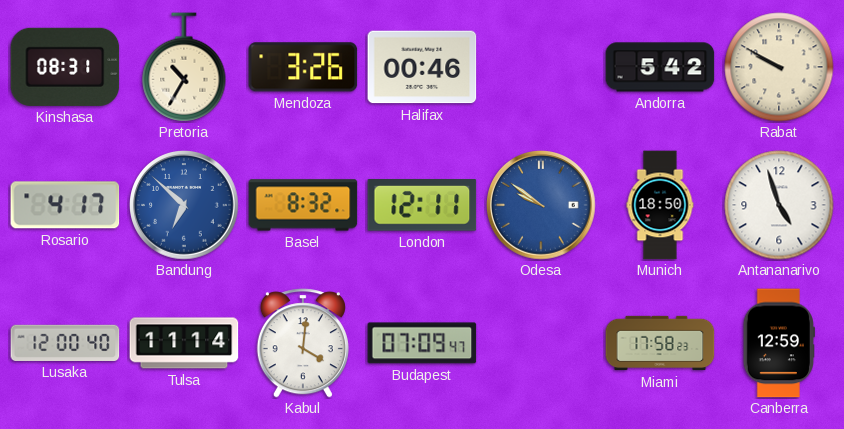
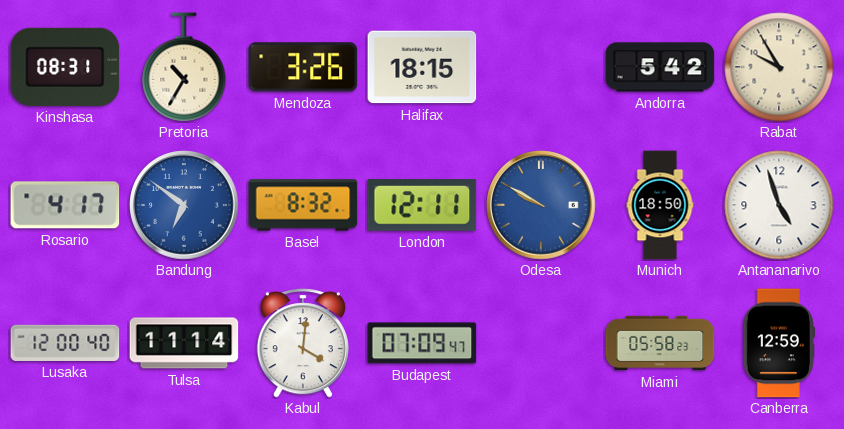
Halifax: 00:46 -> 18:15 (422, 67)
Rabat: 9:50 -> 9:55 (779, 67)
Bandung: 6:52 -> 6:51 (184, 205)
Odesa: 9:51 -> 9:50 (541, 205)
Miami: 17:58 -> 05:58 (660, 343)
